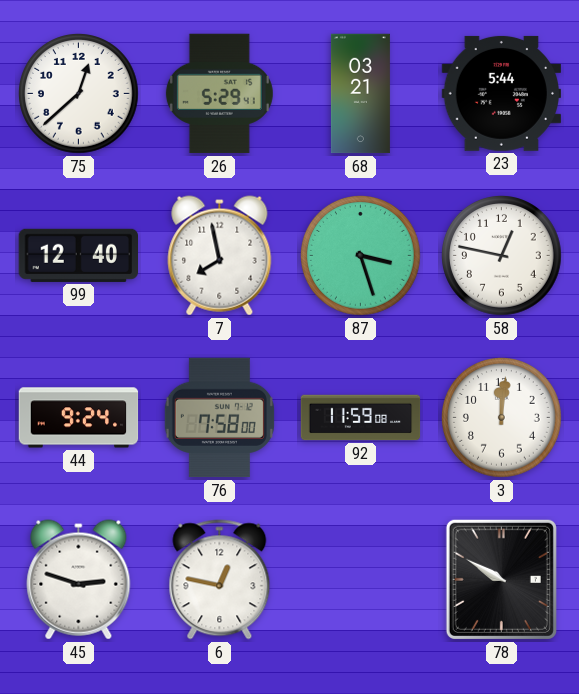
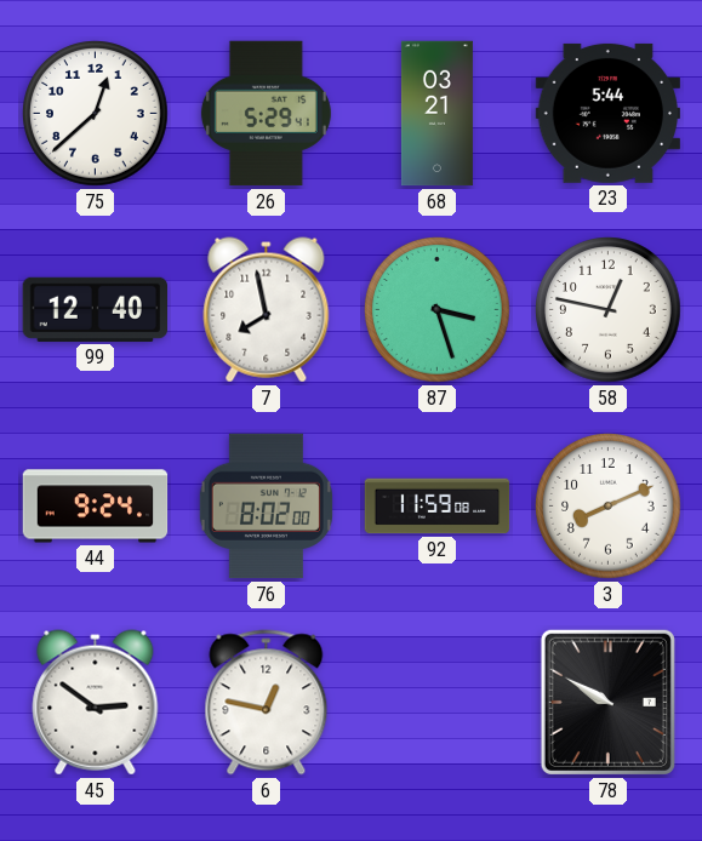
76: 7:58 -> 8:02 (266, 507)
3: 12:01 -> 8:11 (609, 507)
45: 2:48 -> 2:51 (96, 703)
